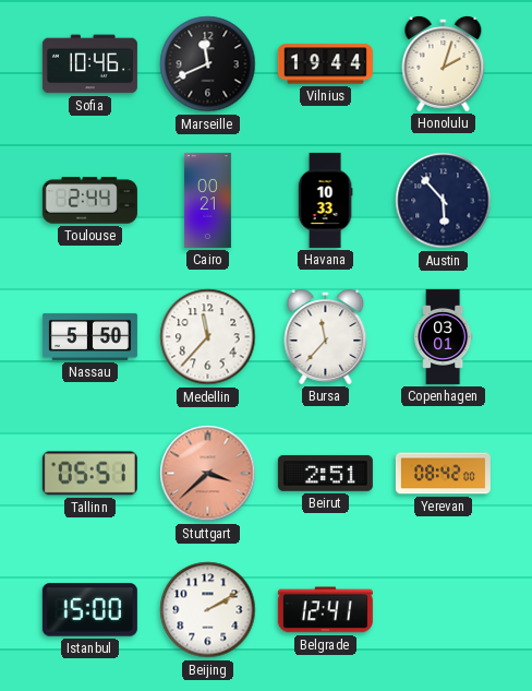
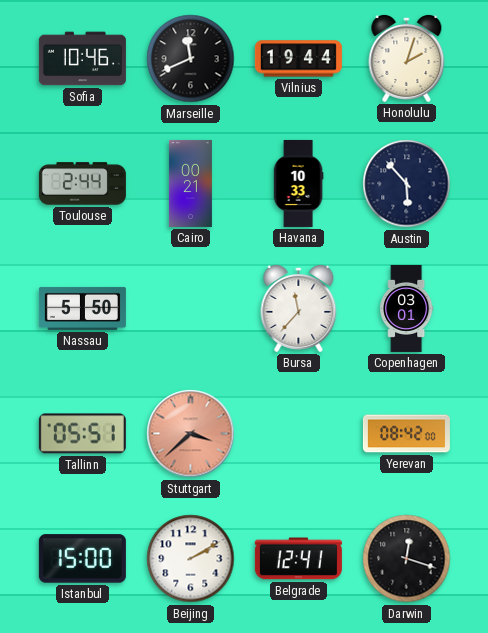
Medellin: 11:37 -> none (208, 337)
Beirut: 2:51 -> none (325, 473)
Darwin: none -> 12:18 (407, 559)
